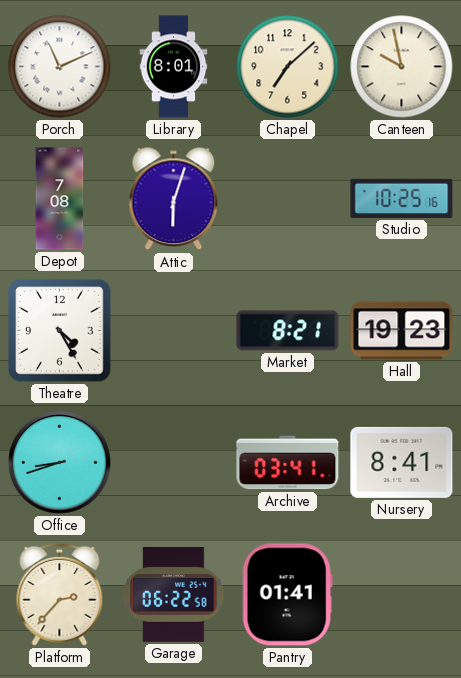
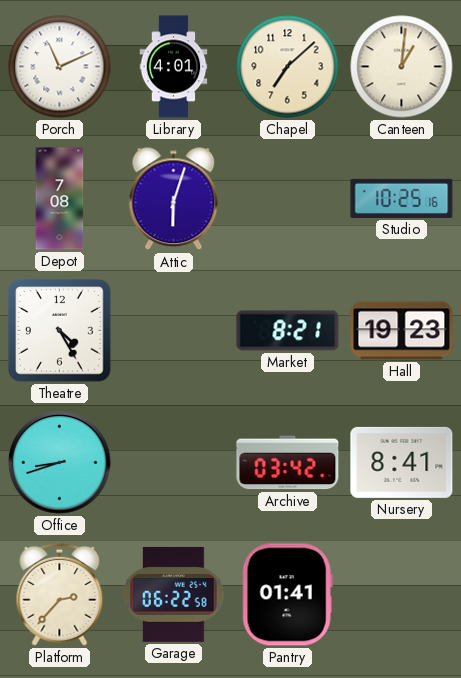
Library: 8:01 -> 4:01 (174, 67)
Canteen: 9:58 -> 1:01 (402, 67)
Archive: 03:41 -> 03:42 (288, 463)
